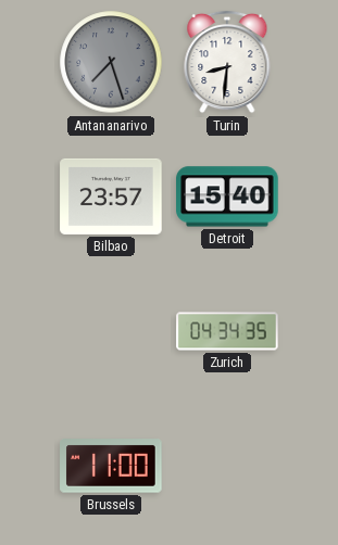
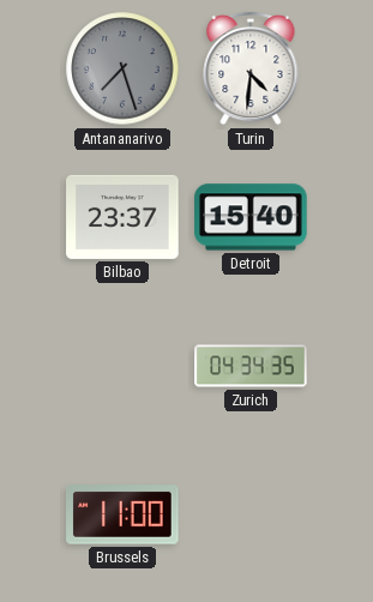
Turin: 8:31 -> 4:31 (251, 68)
Bilbao: 23:57 -> 23:37 (122, 217)
